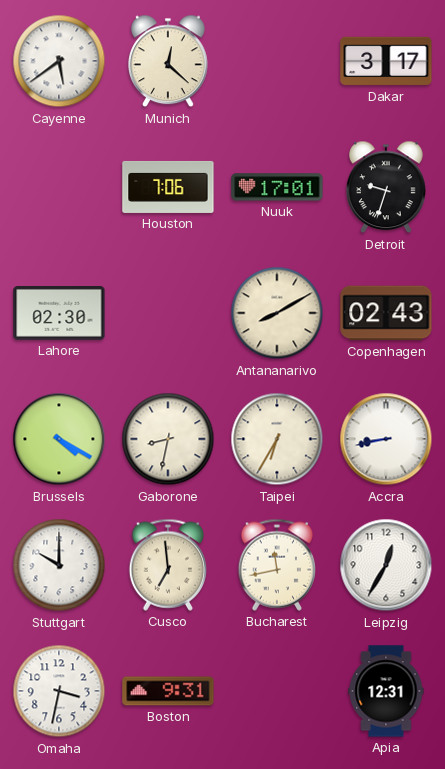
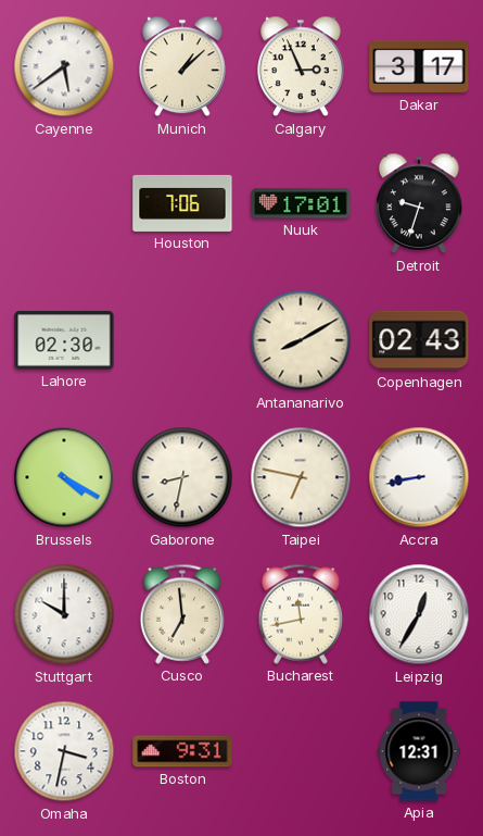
Munich: 12:22 -> 1:08 (183, 66)
Calgary: none -> 2:56 (302, 66)
Taipei: 6:35 -> 6:47 (301, 477)
